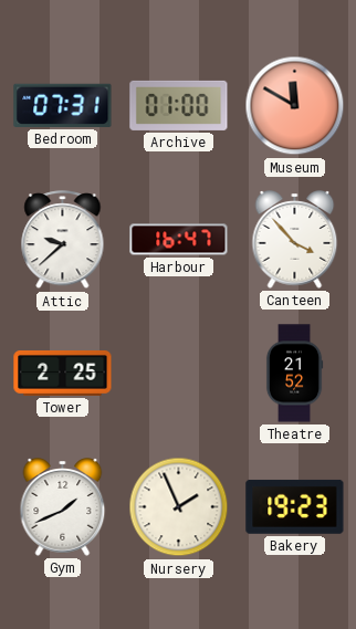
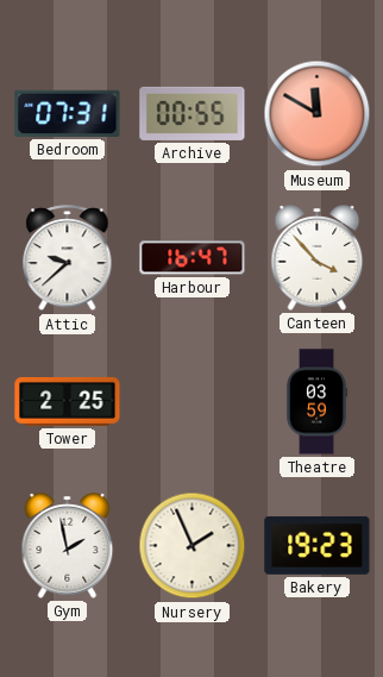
Archive: 01:00 -> 00:55 (193, 113)
Theatre: 21:52 -> 03:59 (316, 402)
Gym: 1:41 -> 1:58 (68, 546)
